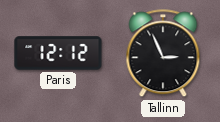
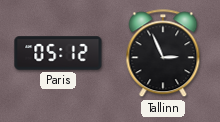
Paris: 12:12 -> 05:12 (58, 53)
